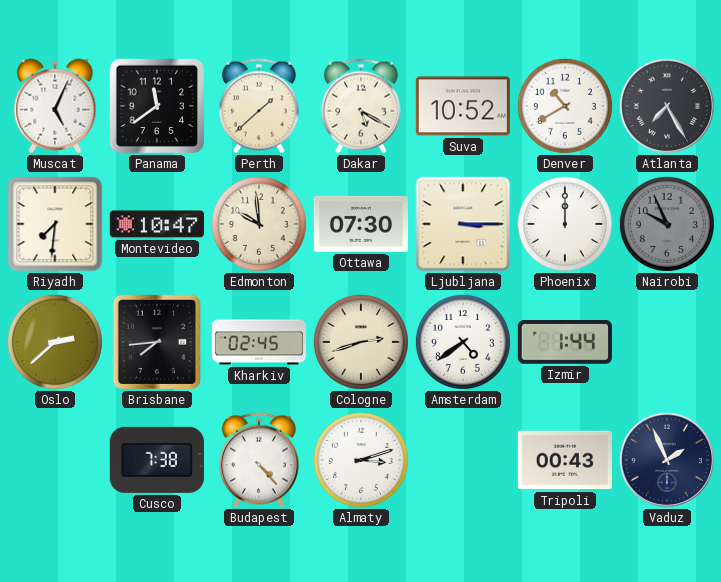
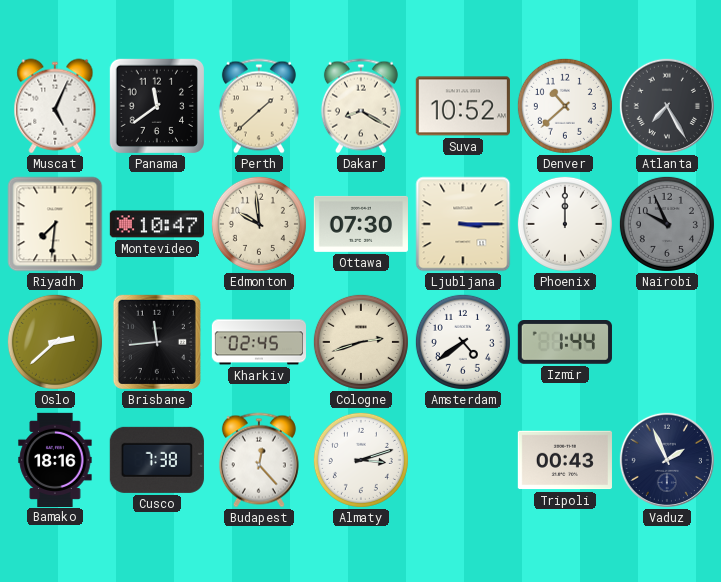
Dakar: 5:20 -> 8:20 (361, 106)
Denver: 10:40 -> 10:38 (565, 106)
Brisbane: 7:44 -> 11:44 (157, 342)
Bamako: none -> 18:16 (55, 459)
Budapest: 4:23 -> 12:23 (259, 460)
